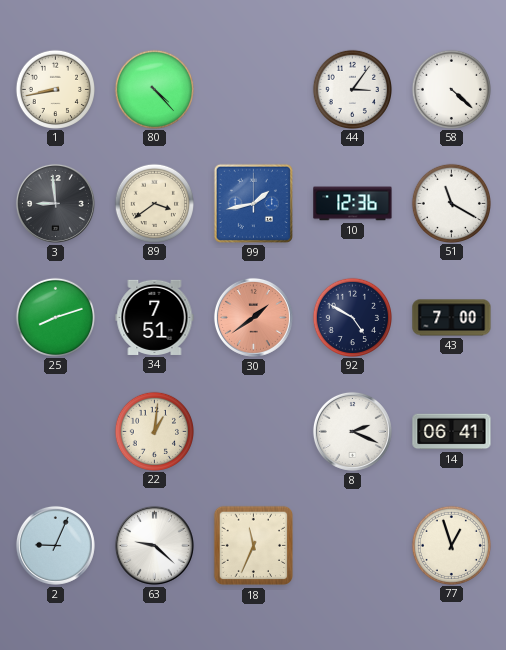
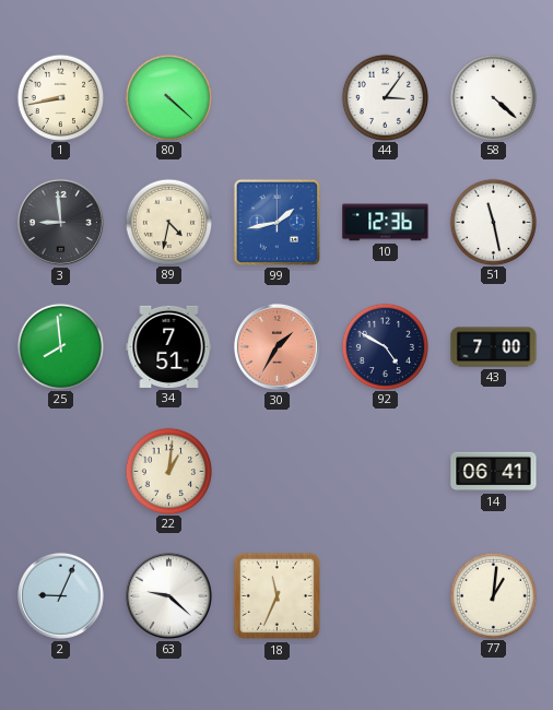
80: 4:23 -> 4:22 (168, 97)
89: 3:39 -> 4:32 (168, 222)
51: 11:20 -> 11:28 (493, 222)
25: 8:12 -> 7:59 (60, 346)
30: 1:39 -> 1:35 (276, 346)
8: 2:19 -> none (352, 431)
77: 12:57 -> 1:01 (493, 595)
